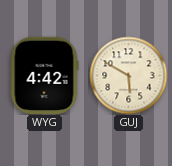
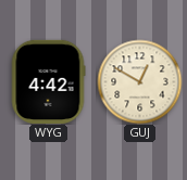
GUJ: 5:50 -> 12:50 (139, 81)
